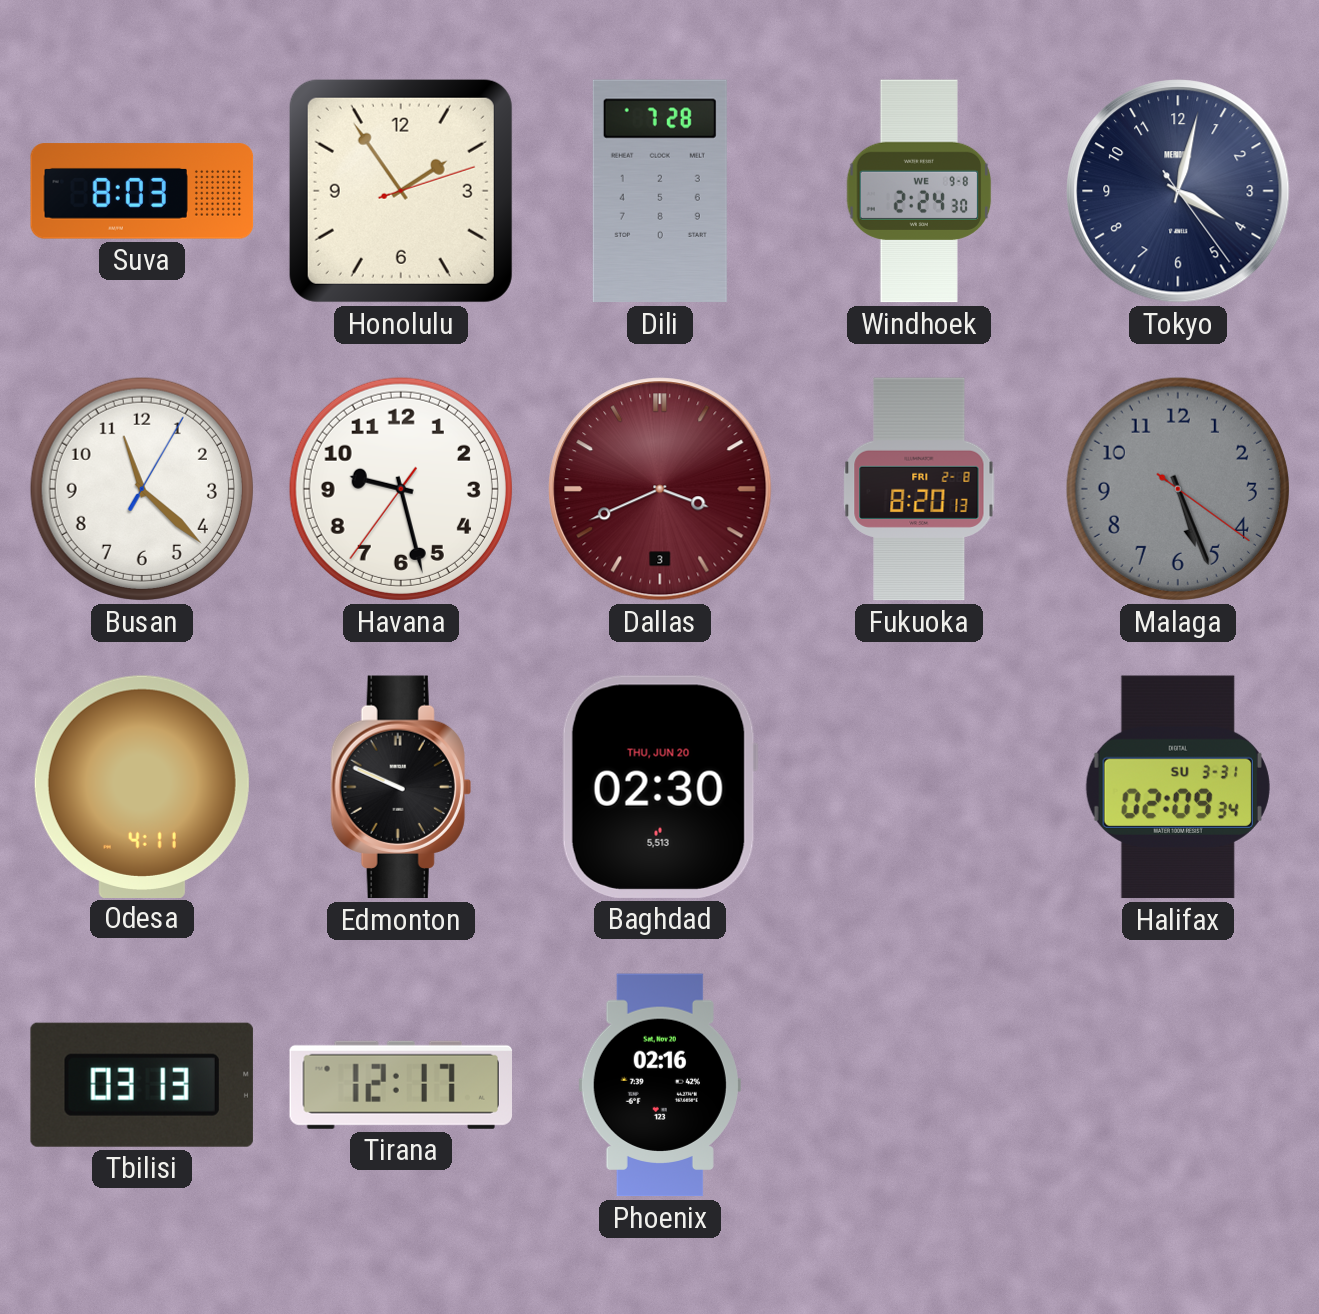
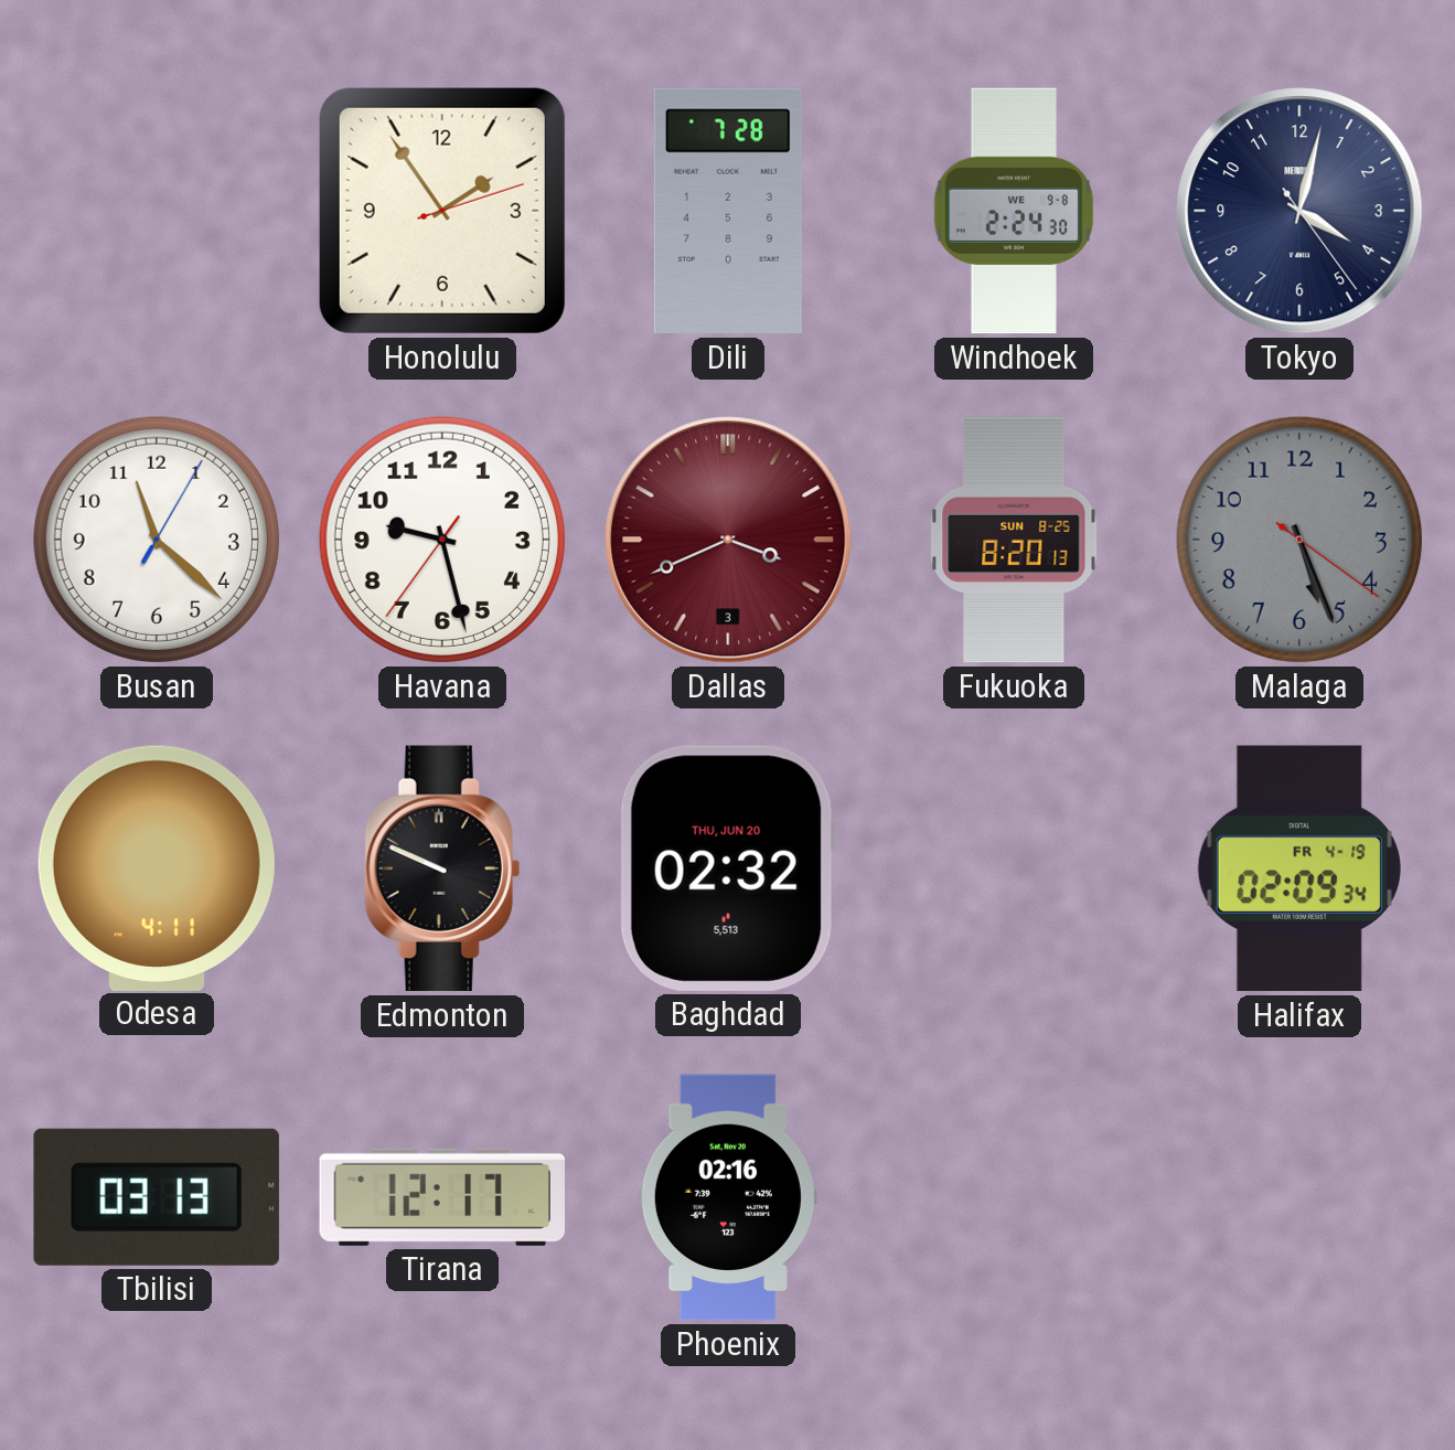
Suva: 8:03 -> none (142, 191)
Fukuoka date: FRI 2-8 -> SUN 8-25 (1014, 540)
Baghdad: 02:30 -> 02:32 (728, 868)
Halifax date: SU 3-31 -> FR 4-19 (1299, 868)
